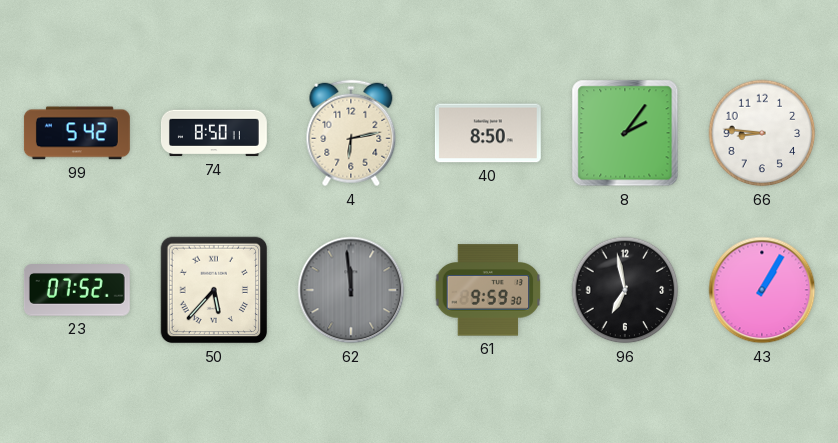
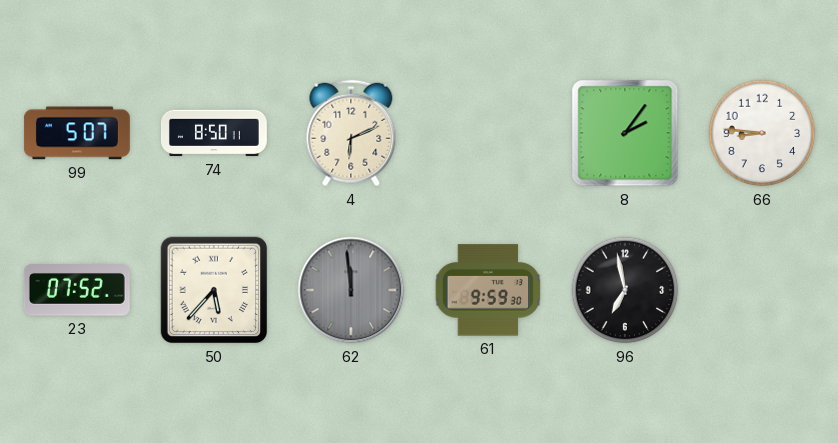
99: 5:42 -> 5:07 (77, 133)
4: 6:13 -> 6:11 (351, 133)
40: 8:50 -> none (488, 133)
43: 1:05 -> none (762, 290)
